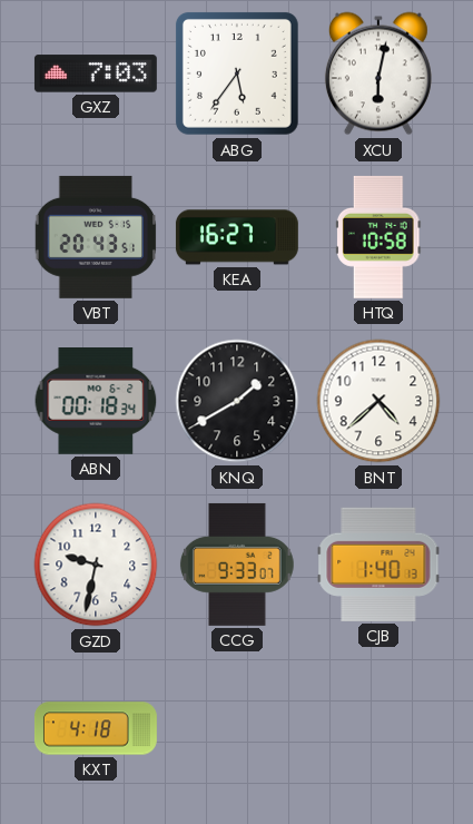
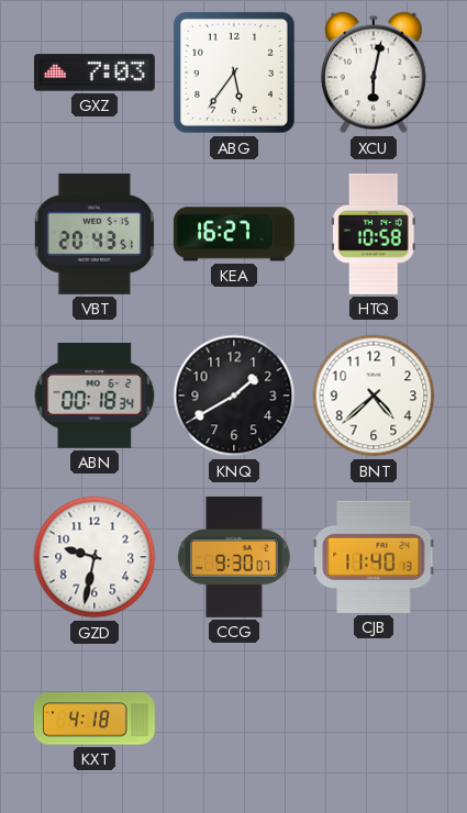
CCG: 9:33 -> 9:30 (234, 557)
CJB: 1:40 -> 11:40 (374, 557)
